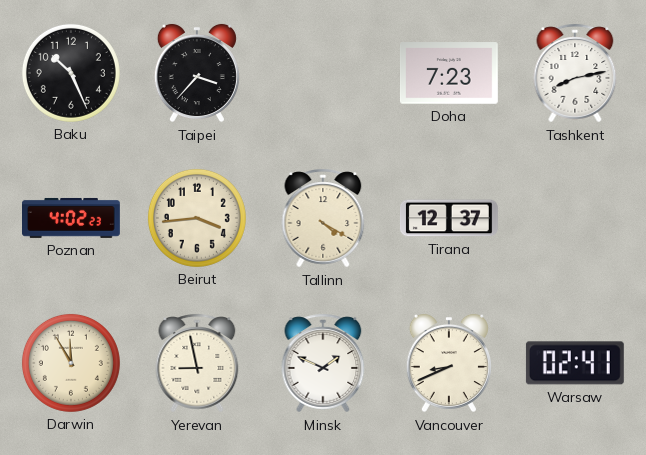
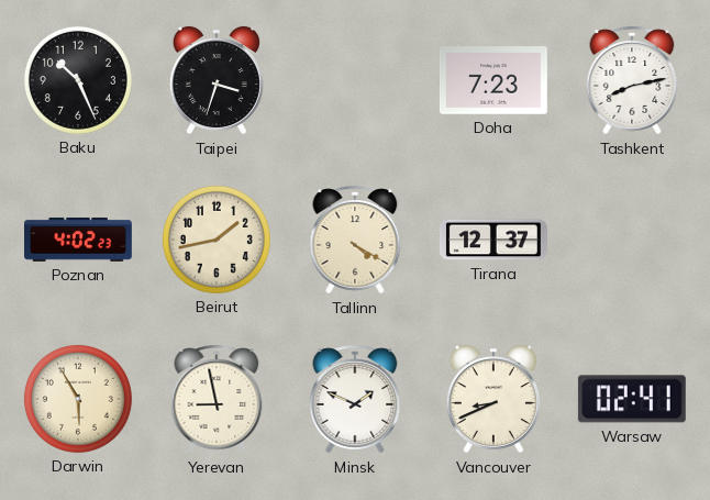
Taipei: 3:37 -> 3:33 (217, 80)
Beirut: 3:44 -> 1:43 (217, 240)
Darwin: 11:55 -> 5:55 (78, 399)
